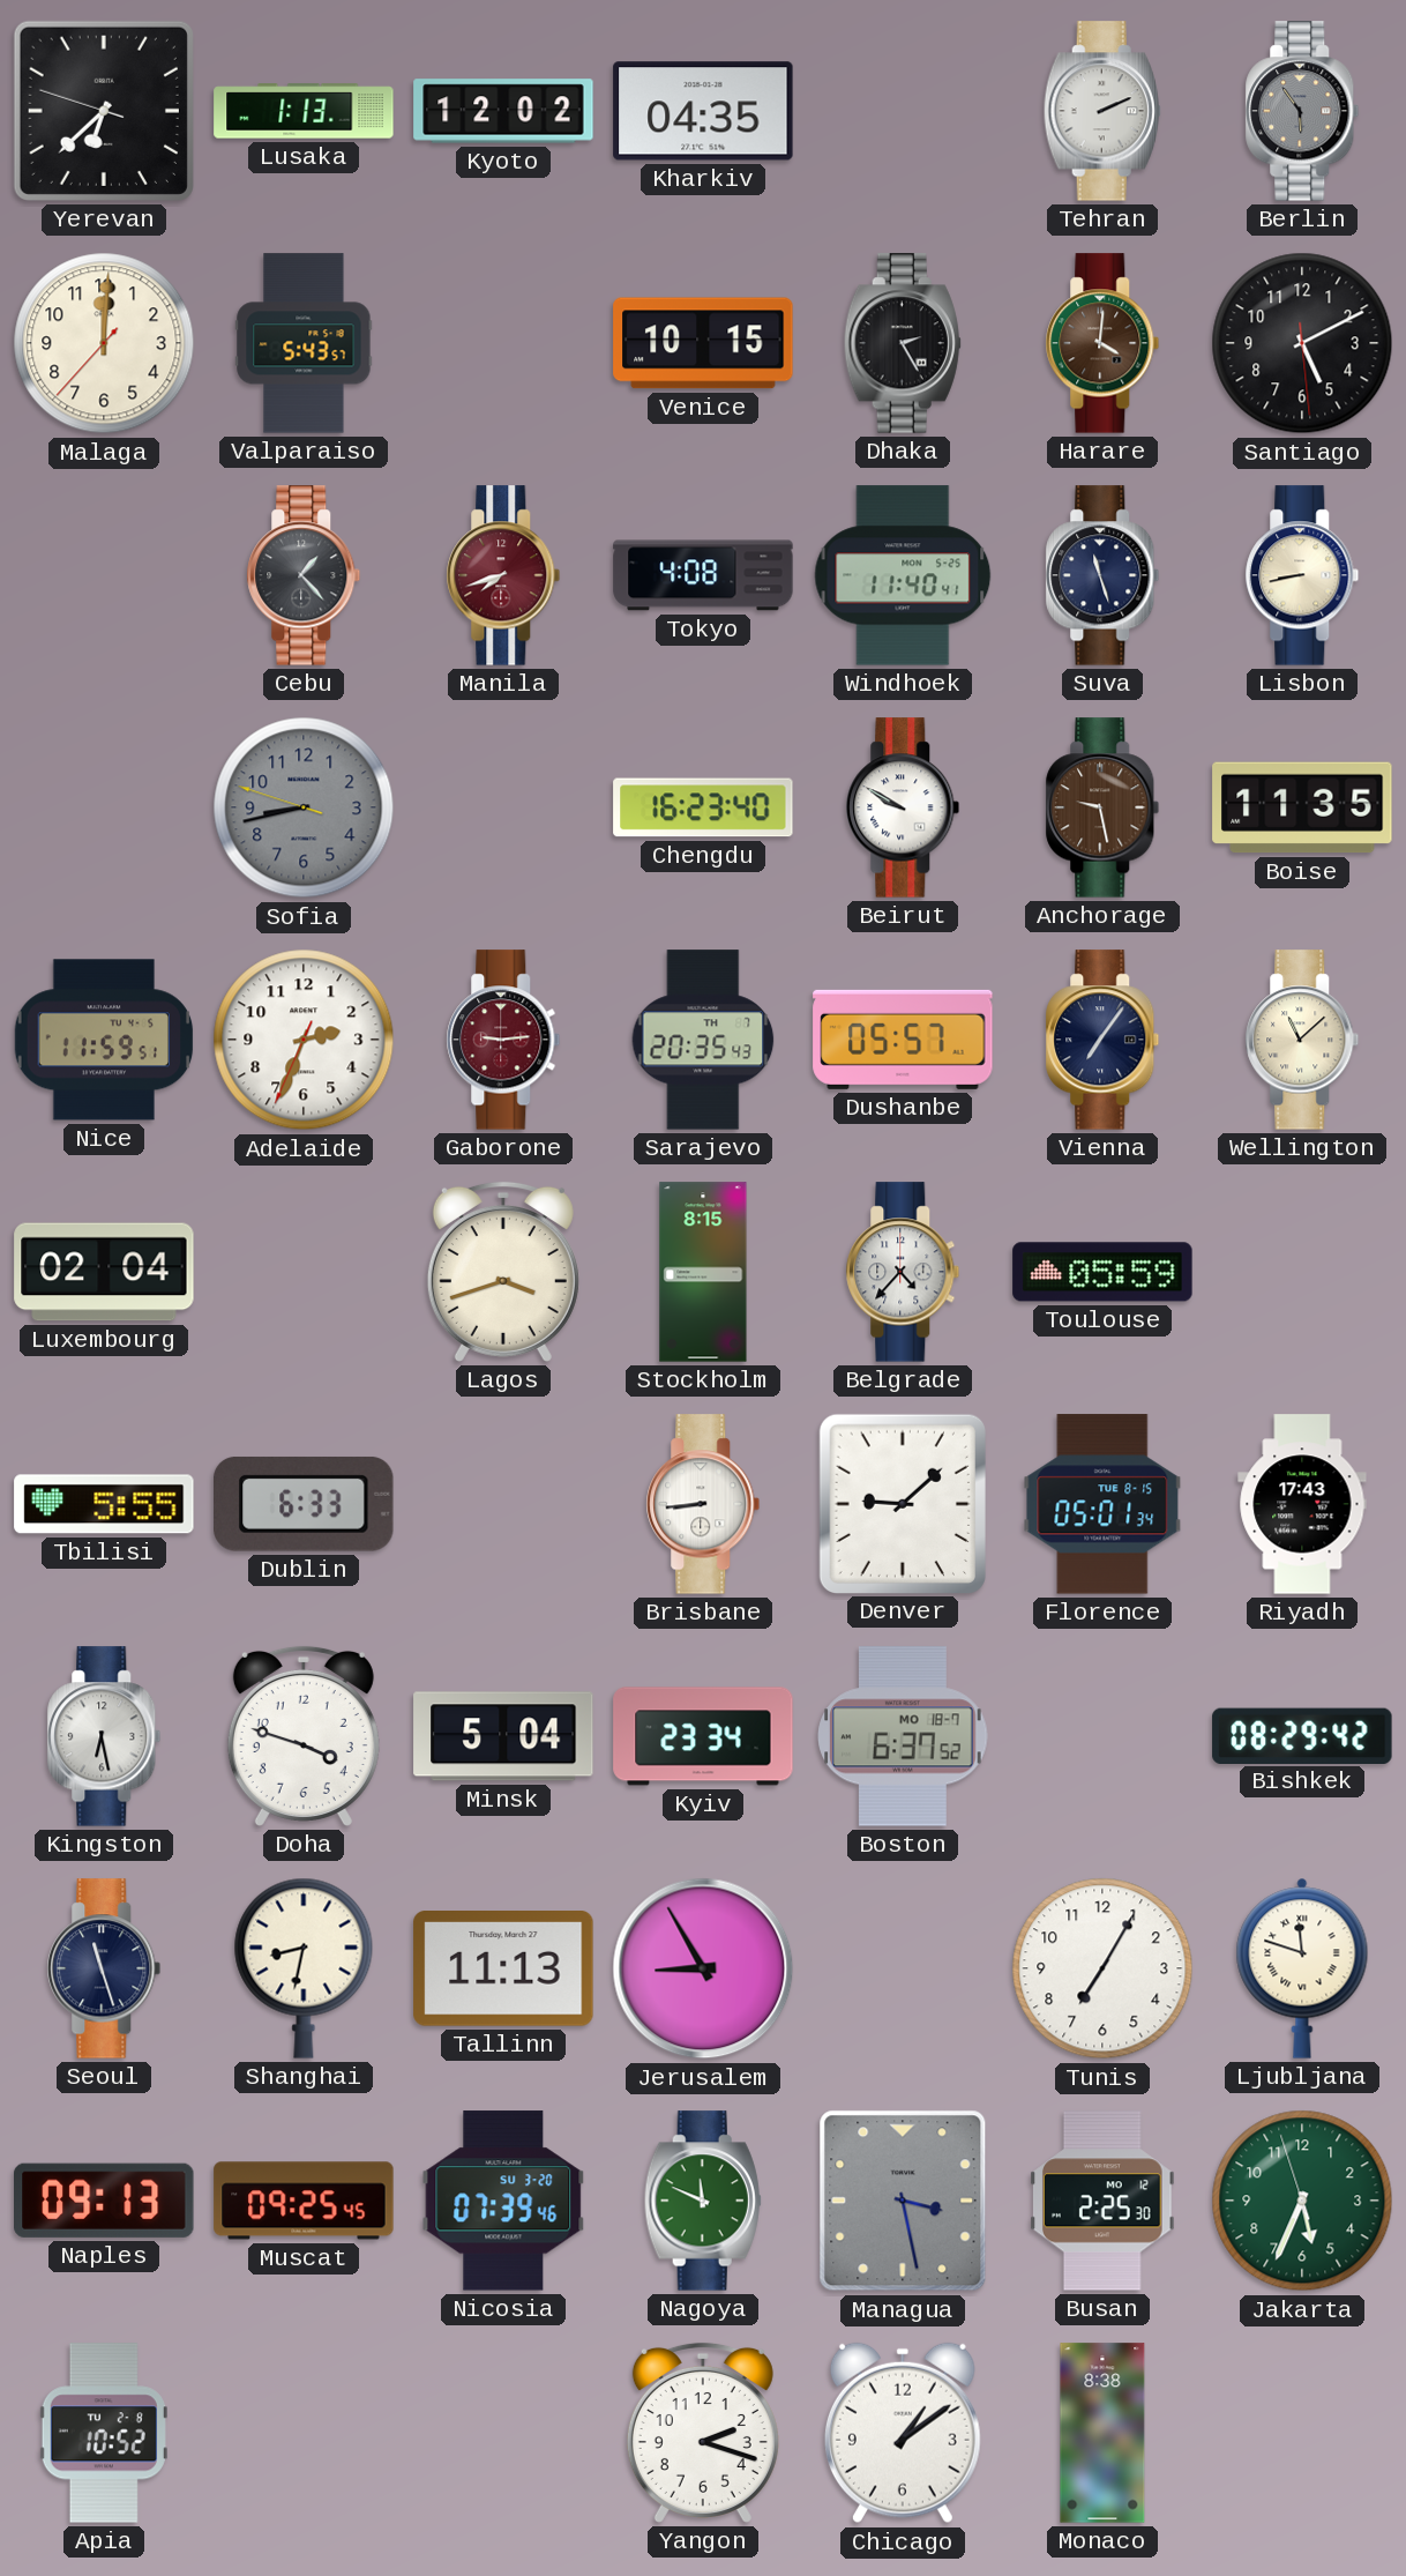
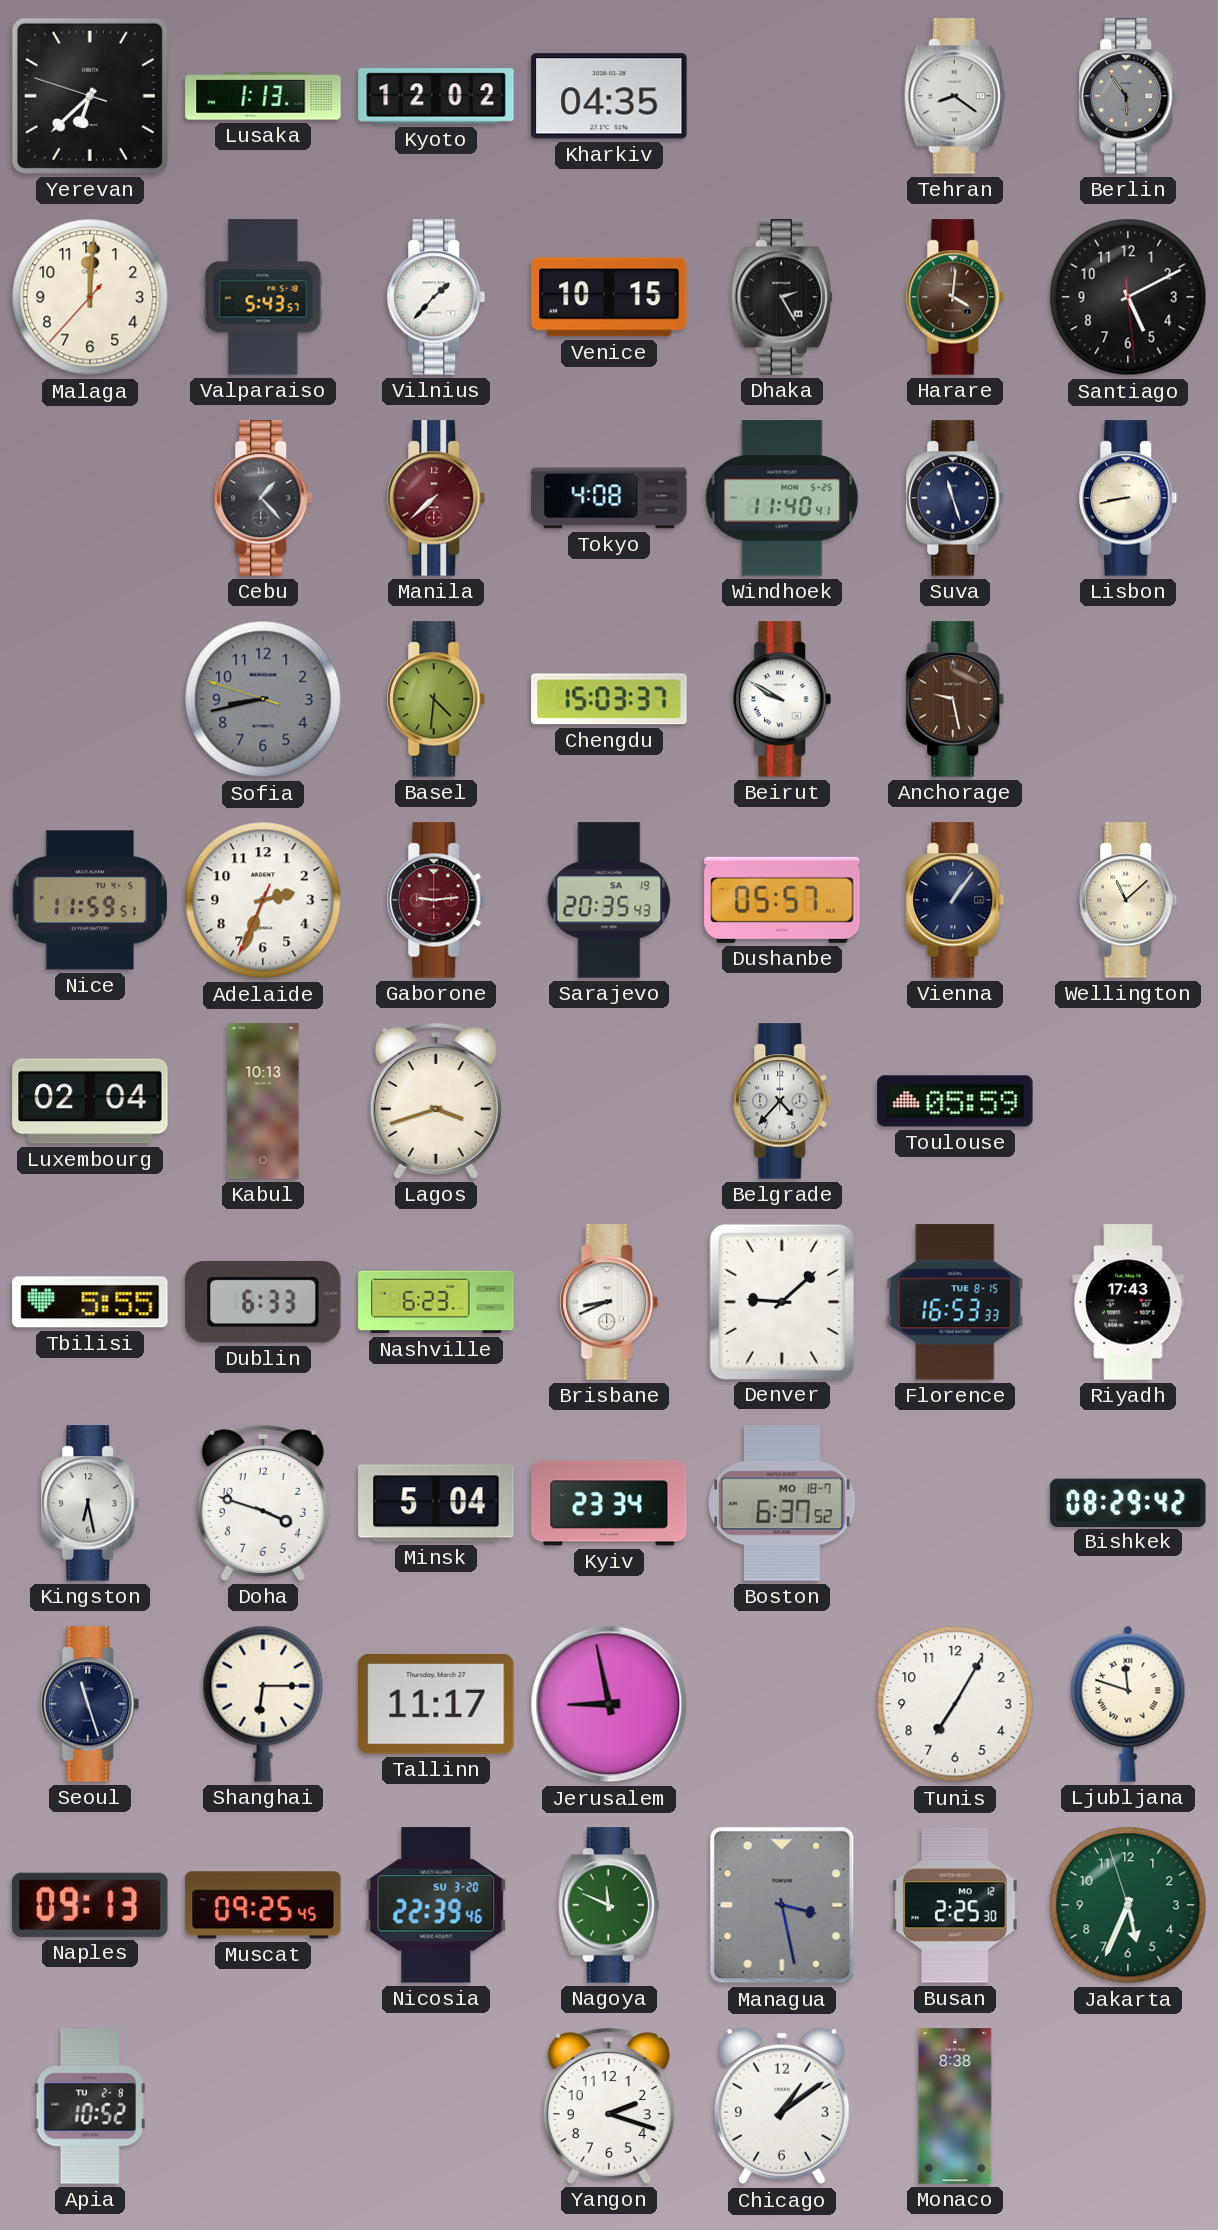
Tehran: 2:11 -> 8:21 (955, 96)
Vilnius: none -> 1:37 (436, 297)
Manila: 7:42 -> 7:38 (436, 498)
Basel: none -> 4:31 (436, 699)
Chengdu: 16:23 -> 15:03 (609, 699)
Boise: 11:35 -> none (1302, 807)
Sarajevo date: TH 7 -> SA 19 (609, 900)
Vienna: 7:06 -> 1:06 (955, 900)
Kabul: none -> 10:13 (263, 1101)
Stockholm: 8:15 -> none (703, 1272)
Nashville: none -> 6:23 (436, 1302)
Brisbane: 8:44 -> 8:41 (609, 1302)
Florence: 05:01 -> 16:53 (955, 1302)
Shanghai: 8:32 -> 6:15 (263, 1704)
Tallinn: 11:13 -> 11:17 (436, 1705)
Jerusalem: 8:55 -> 8:58 (609, 1704)
Nicosia: 07:39 -> 22:39 (436, 1905)
